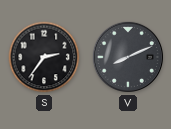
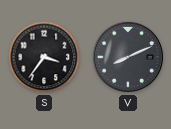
S: 2:36 -> 3:36 (44, 57)
